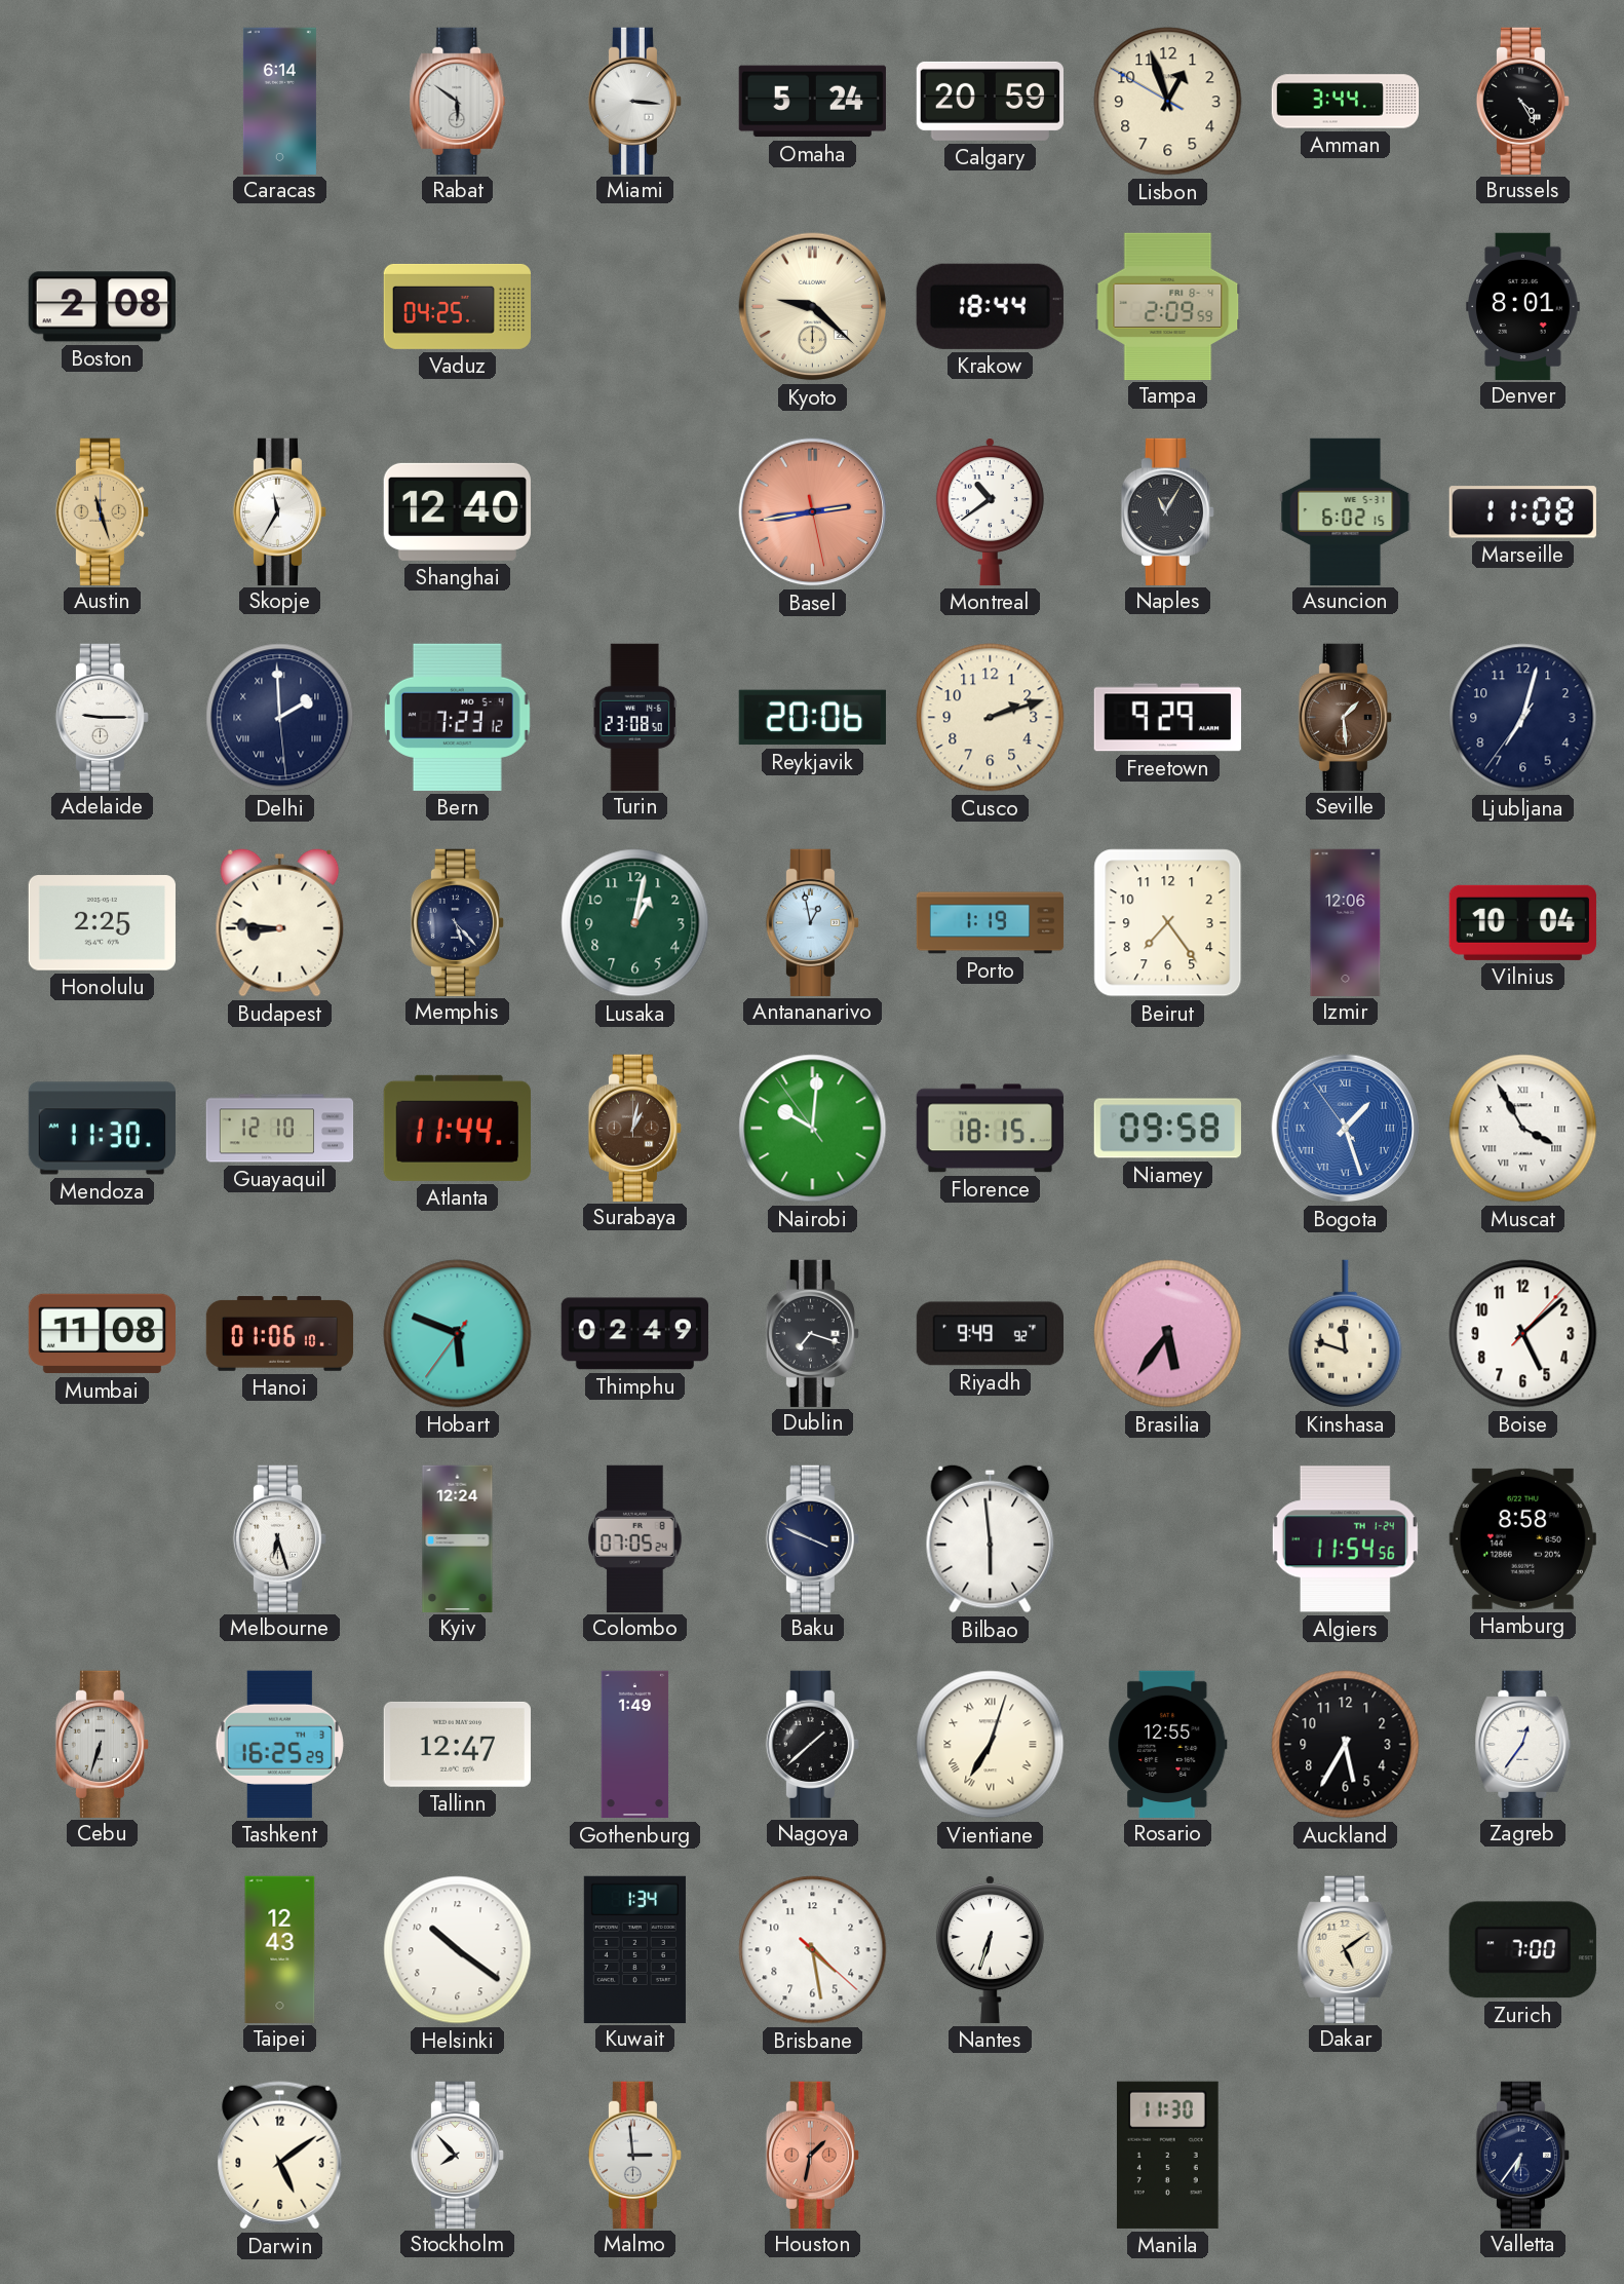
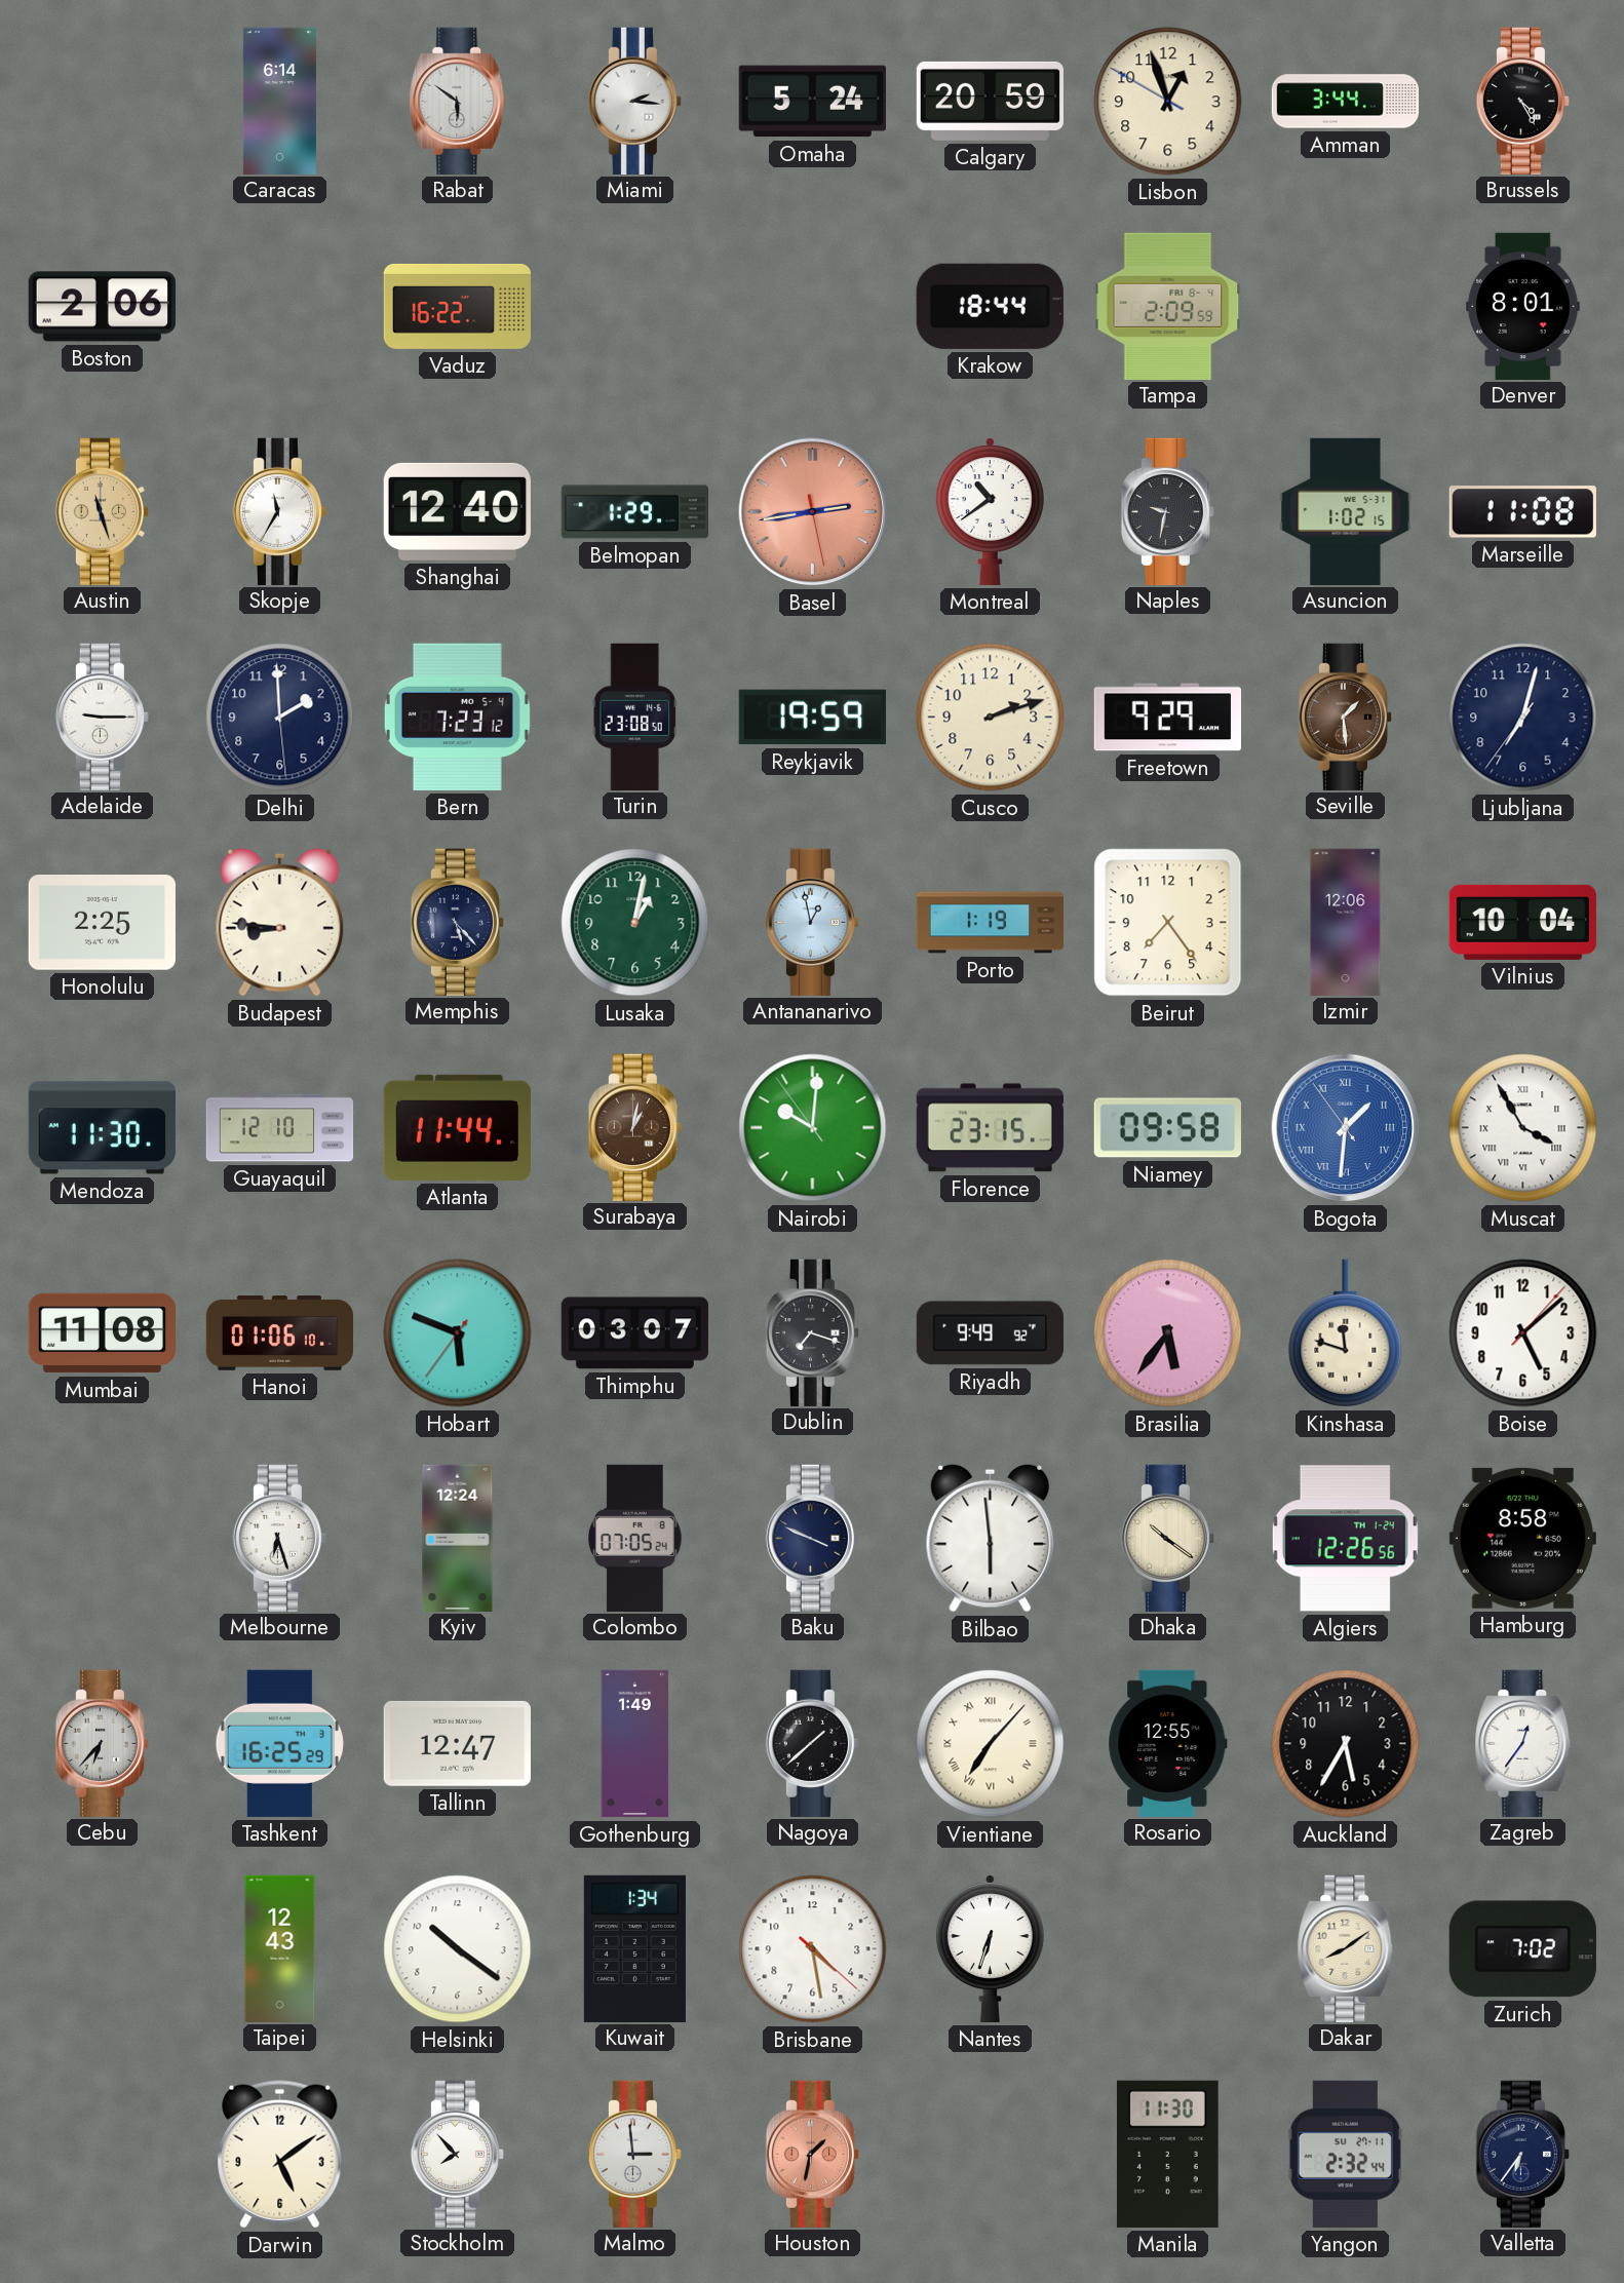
Miami: 3:16 -> 2:16 (634, 101)
Boston: 2:08 -> 2:06 (102, 307)
Vaduz: 04:25 -> 16:22 (457, 306)
Kyoto: 9:22 -> none (813, 307)
Belmopan: none -> 1:29 (635, 512)
Naples: 11:05 -> 9:32 (1167, 511)
Asuncion: 6:02 -> 1:02 (1346, 511)
Delhi numerals: Roman -> Arabic (280, 718)
Reykjavik: 20:06 -> 19:59 (812, 718)
Florence: 18:15 -> 23:15 (990, 1128)
Bogota: 1:26 -> 1:30 (1346, 1128)
Thimphu: 02:49 -> 03:07 (634, 1333)
Dhaka: none -> 10:21 (1167, 1538)
Algiers: 11:54 -> 12:26 (1345, 1539)
Cebu: 6:33 -> 6:37 (102, 1743)
Vientiane: 7:03 -> 7:07 (991, 1744)
Dakar: 5:09 -> 8:09 (1346, 1948)
Zurich: 7:00 -> 7:02 (1522, 1949)
Yangon: none -> 2:32 (1345, 2154)
